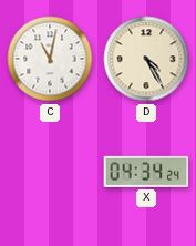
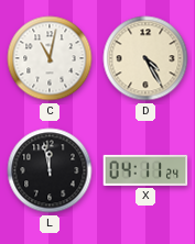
L: none -> 11:58 (50, 170)
X: 04:34 -> 04:11 (145, 170)
